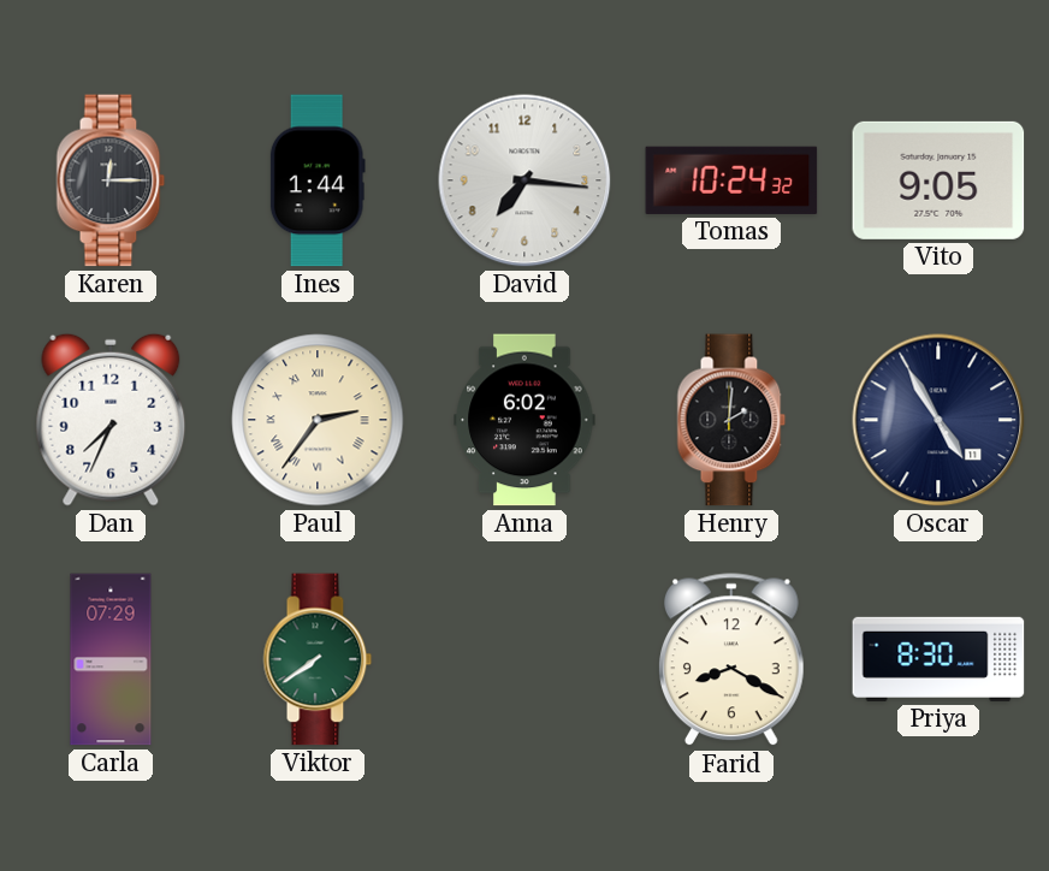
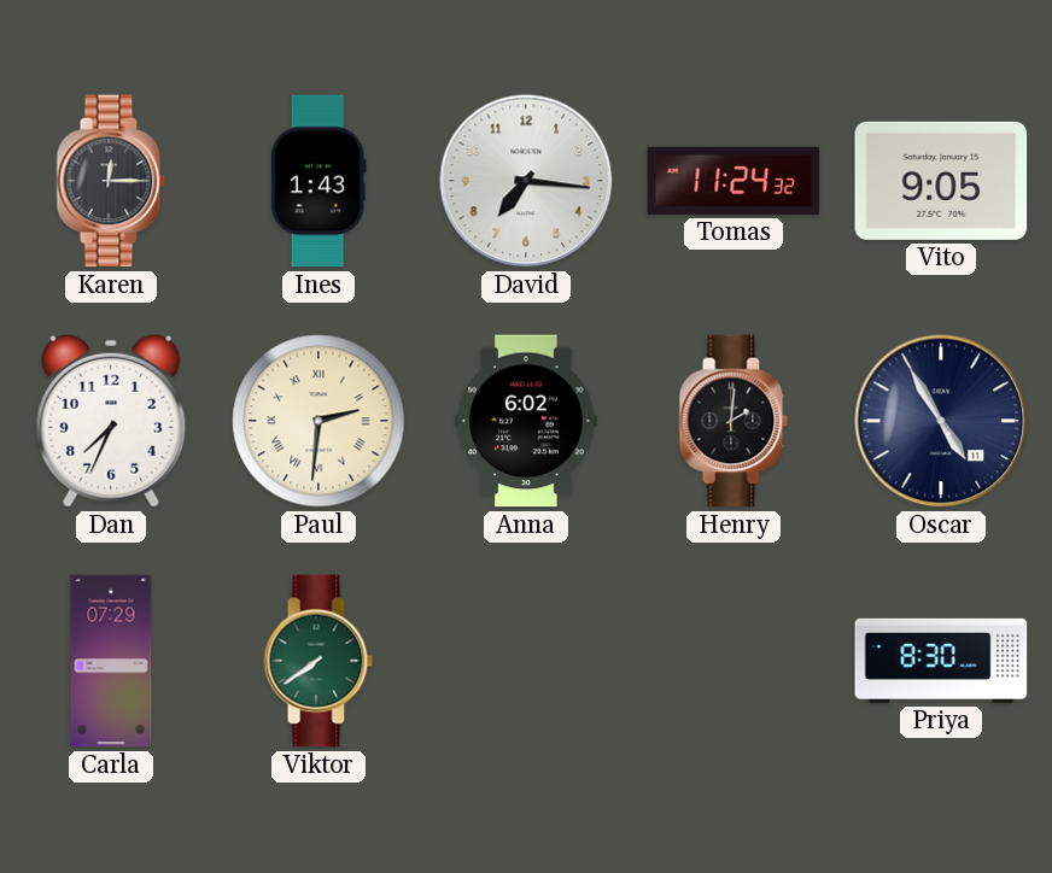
Ines: 1:44 -> 1:43 (318, 181)
Tomas: 10:24 -> 11:24 (734, 181)
Paul: 2:36 -> 2:31 (318, 421)
Farid: 8:20 -> none (731, 660)
